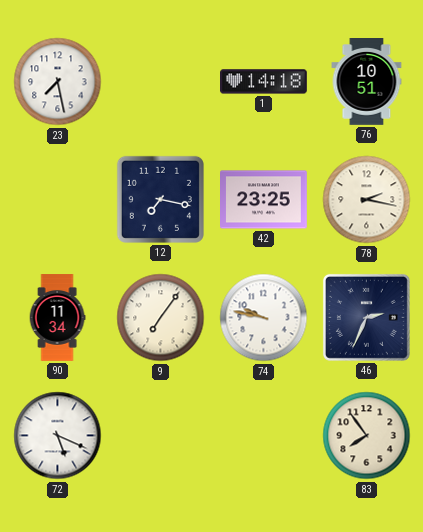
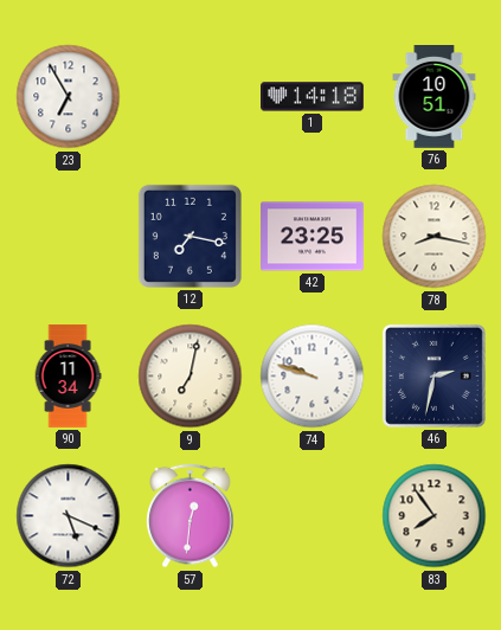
23: 7:28 -> 6:55 (69, 97)
78: 2:17 -> 8:17 (435, 237)
9: 7:06 -> 7:02 (191, 377)
74: 9:47 -> 9:48 (313, 377)
46: 2:34 -> 2:32 (433, 375)
57: none -> 12:31 (191, 516)
